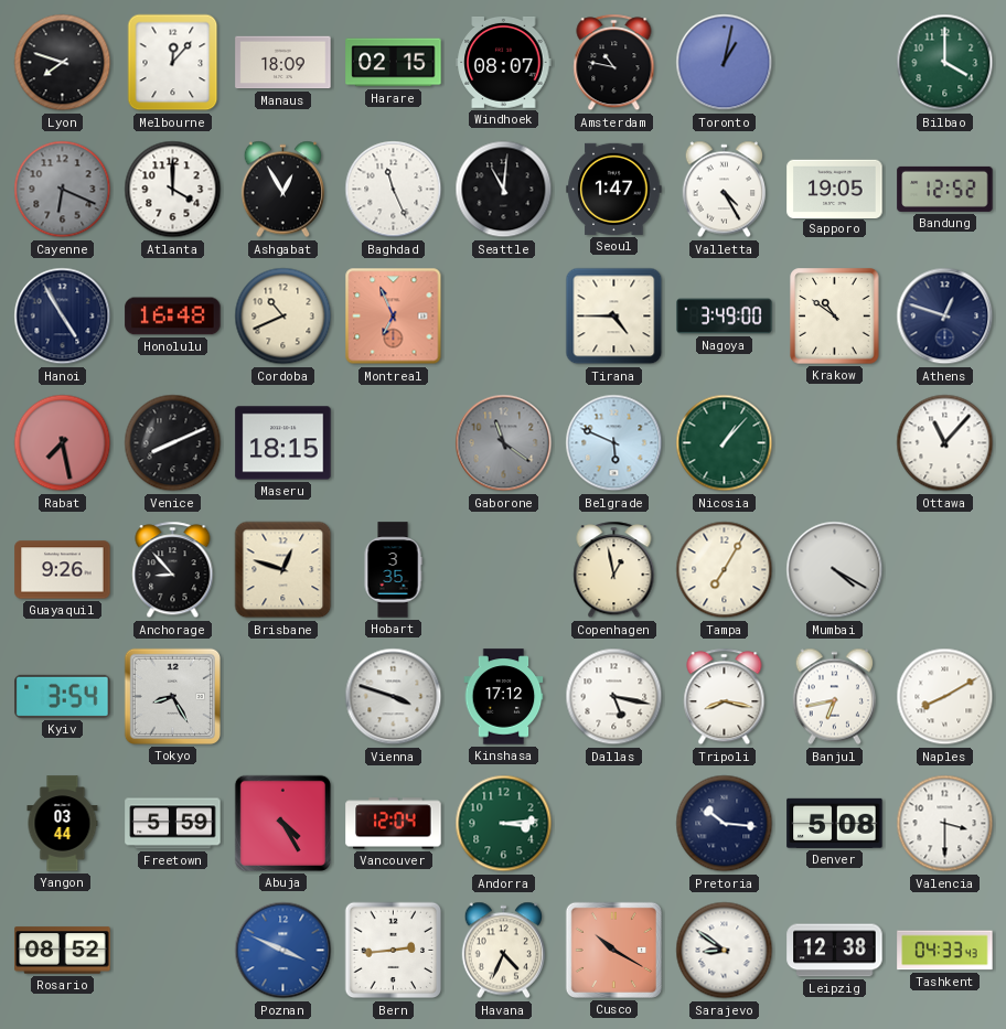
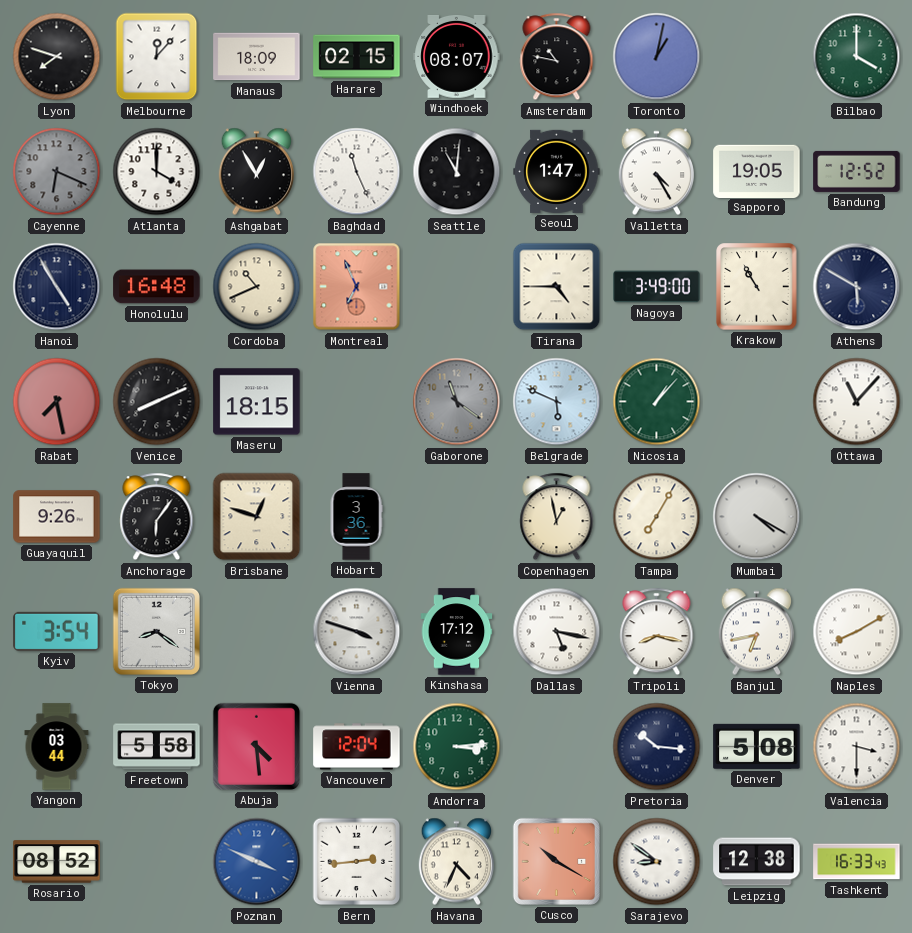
Krakow: 10:51 -> 10:55 (757, 287)
Athens: 12:48 -> 5:50 (857, 287)
Anchorage: 8:53 -> 6:06 (157, 517)
Hobart: 3:35 -> 3:36 (356, 517)
Tokyo: 8:25 -> 8:21 (156, 631)
Freetown: 5:59 -> 5:58 (157, 747)
Abuja: 4:25 -> 4:29 (256, 746)
Tashkent: 04:33 -> 16:33 (857, 862)
